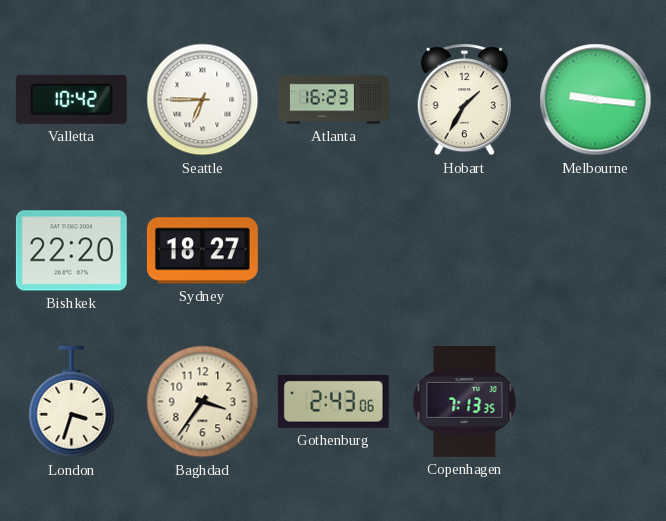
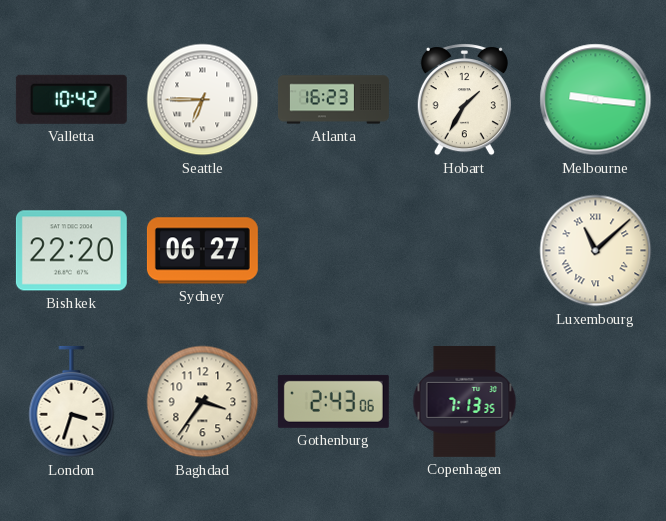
Sydney: 18:27 -> 06:27 (202, 251)
Luxembourg: none -> 11:08 (596, 251)
